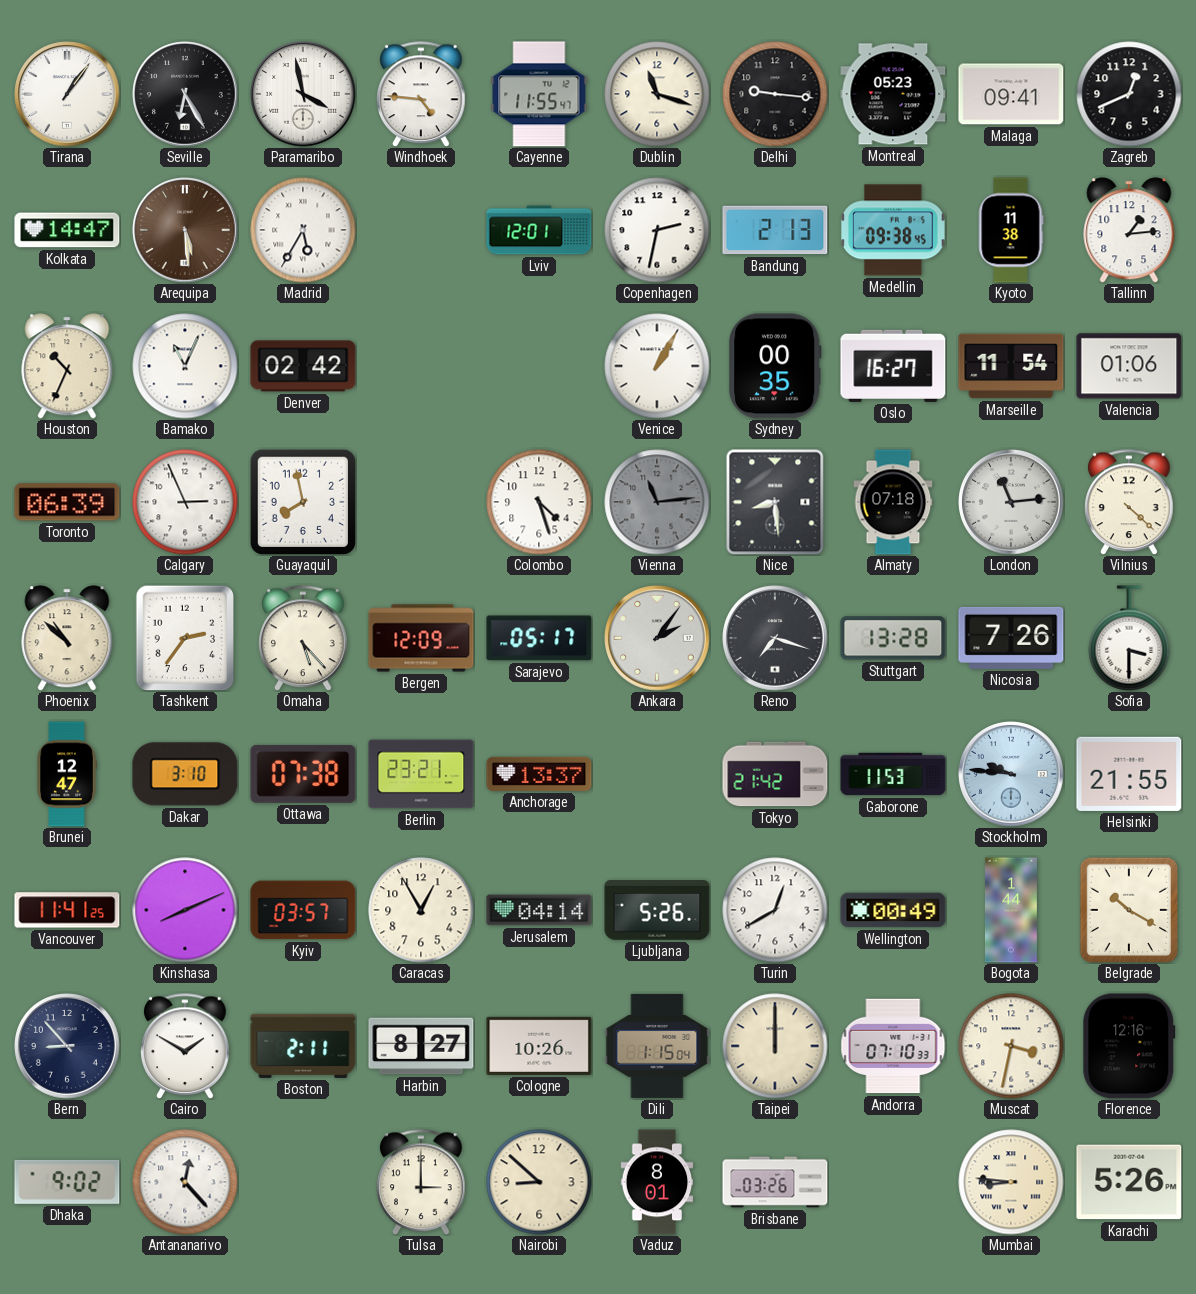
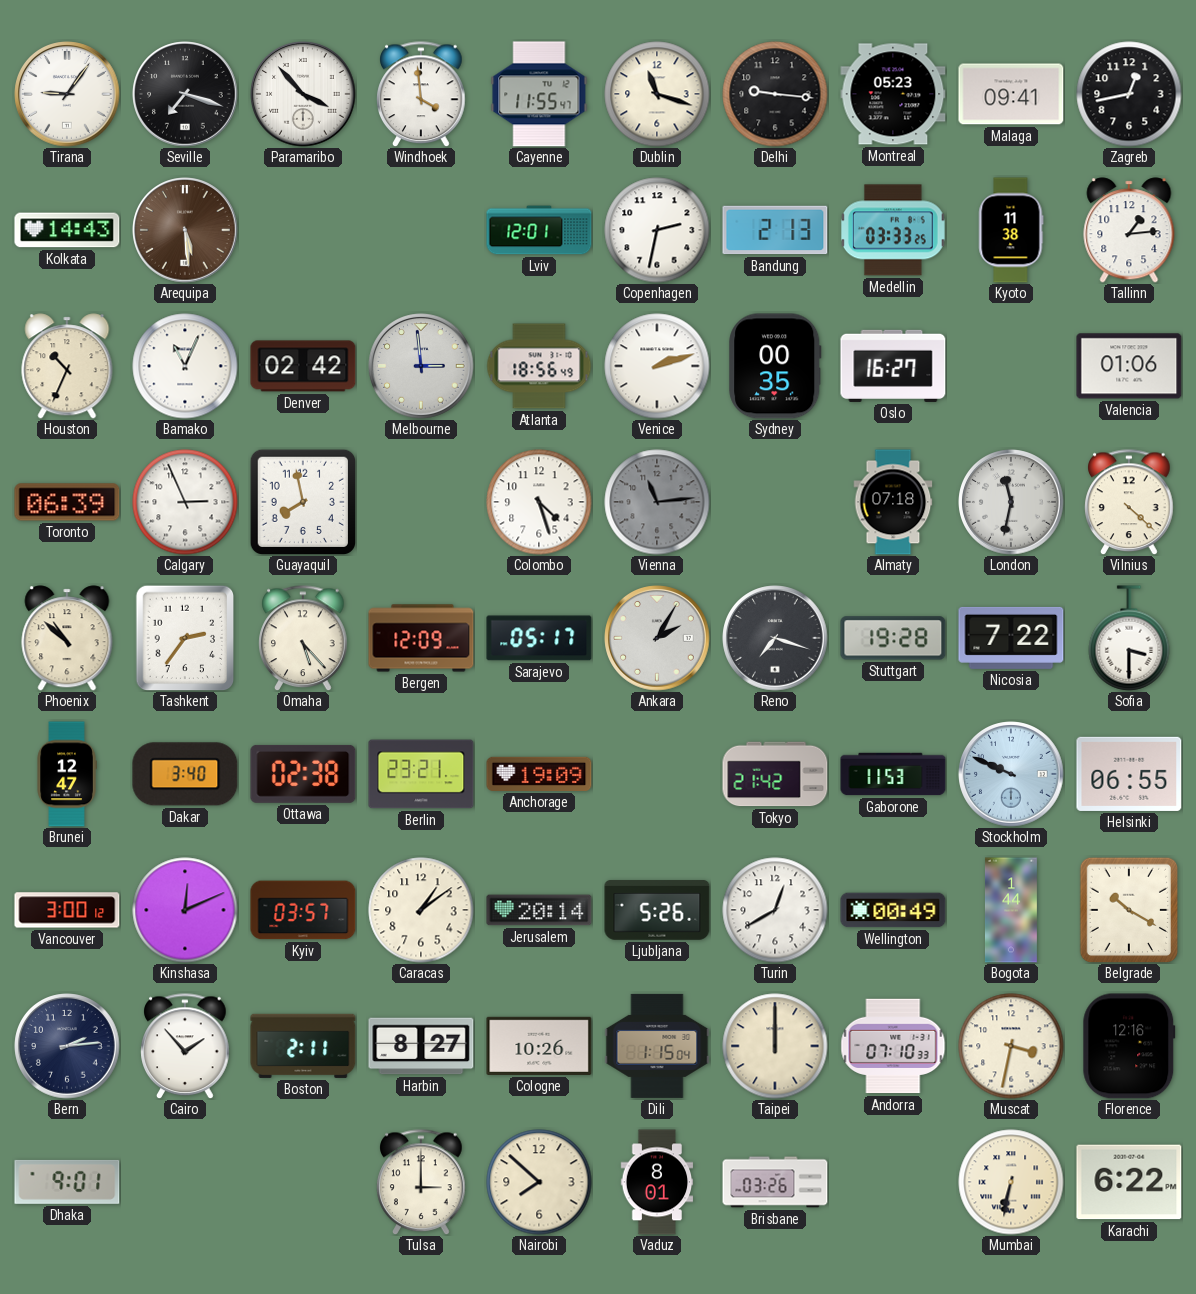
Tirana: 1:06 -> 9:06 (67, 94)
Seville: 6:25 -> 7:18 (185, 94)
Paramaribo: 3:58 -> 3:53 (303, 94)
Windhoek: 4:46 -> 3:59 (421, 94)
Zagreb: 12:41 -> 12:43 (1129, 94)
Kolkata: 14:47 -> 14:43 (67, 230)
Madrid: 5:35 -> none (303, 230)
Medellin: 09:38 -> 03:33 (894, 230)
Melbourne: none -> 2:59 (421, 366)
Atlanta: none -> 18:56 (539, 366)
Venice: 1:05 -> 2:12 (657, 366)
Marseille: 11:54 -> none (1011, 366)
Nice: 8:29 -> none (775, 502)
London: 11:14 -> 11:32 (1011, 502)
Ankara: 2:06 -> 2:05 (657, 638)
Stuttgart: 13:28 -> 19:28 (893, 638)
Nicosia: 7:26 -> 7:22 (1011, 638)
Dakar: 3:10 -> 3:40 (185, 774)
Ottawa: 07:38 -> 02:38 (303, 774)
Anchorage: 13:37 -> 19:09 (539, 774)
Stockholm: 9:46 -> 9:49 (1011, 774)
Helsinki: 21:55 -> 06:55 (1129, 774)
Vancouver: 11:41 -> 3:00 (67, 910)
Kinshasa: 8:11 -> 12:11 (185, 910)
Caracas: 12:55 -> 1:09 (421, 910)
Jerusalem: 04:14 -> 20:14 (539, 910)
Bern: 8:53 -> 2:14 (67, 1046)
Cairo: 1:50 -> 1:53 (185, 1046)
Dhaka: 9:02 -> 9:01 (67, 1182)
Antananarivo: 12:23 -> none (185, 1182)
Nairobi: 8:52 -> 7:52 (539, 1182)
Mumbai: 8:46 -> 6:32 (1011, 1182)
Karachi: 5:26 -> 6:22 (1129, 1182)
